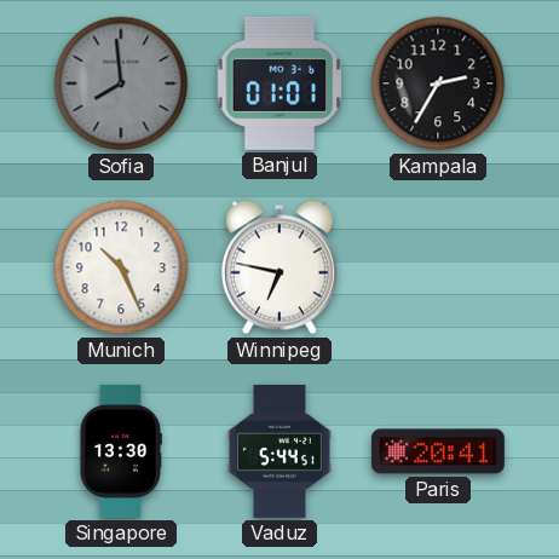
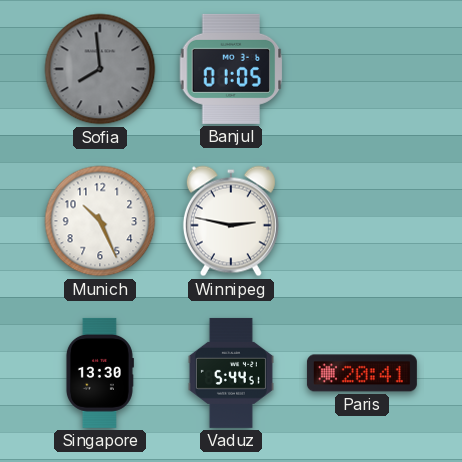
Banjul: 01:01 -> 01:05 (231, 69)
Kampala: 2:35 -> none (438, 83)
Winnipeg: 6:47 -> 2:47 (231, 221)
